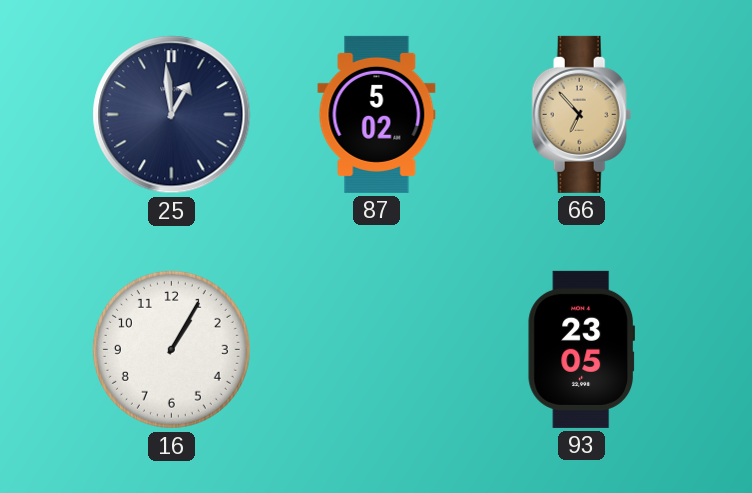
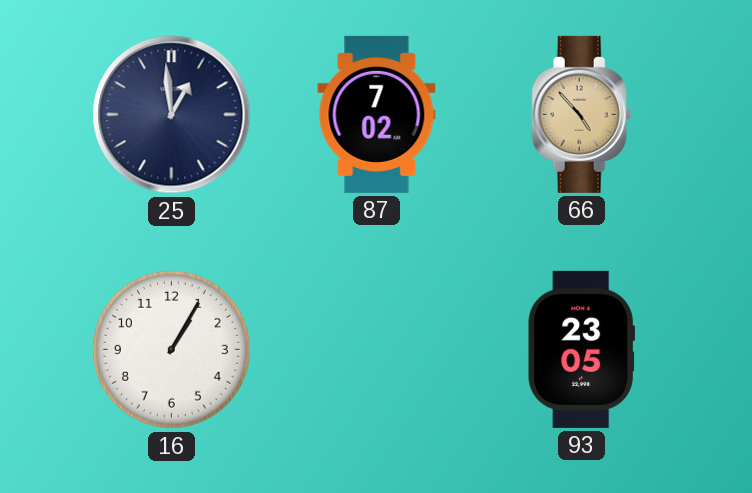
87: 5:02 -> 7:02 (377, 114)
66: 6:53 -> 4:53 (582, 114)
